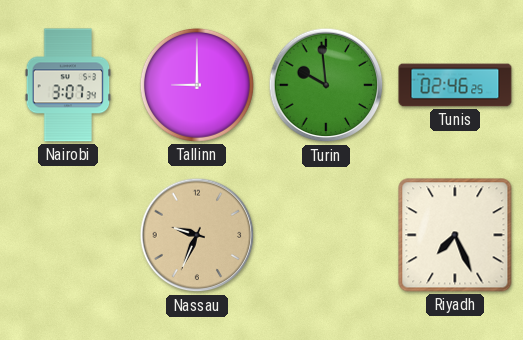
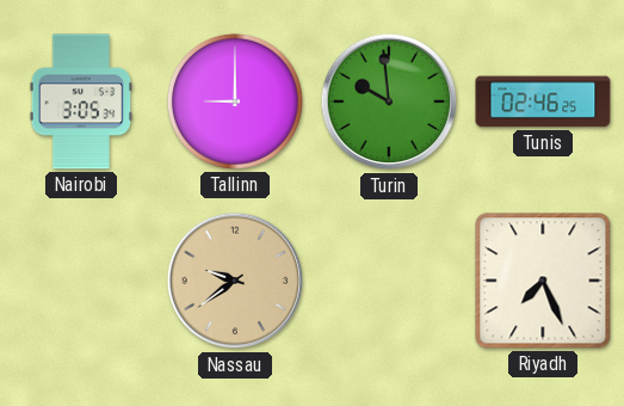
Nairobi: 3:07 -> 3:05 (81, 101)
Nassau: 9:34 -> 9:39 (235, 281)
